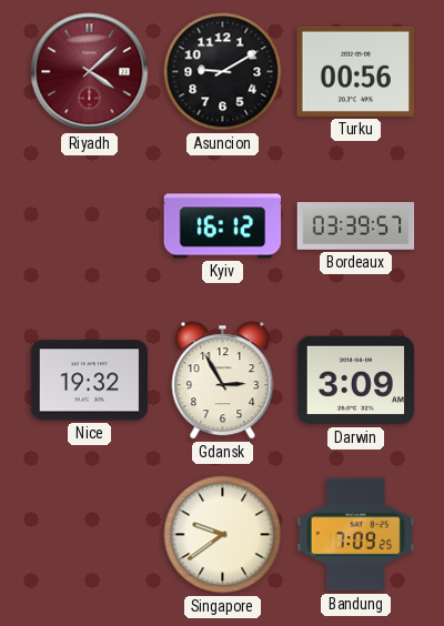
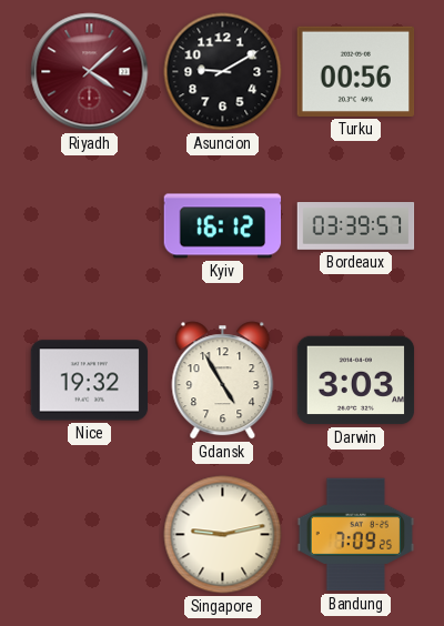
Gdansk: 2:55 -> 4:55 (223, 381)
Darwin: 3:09 -> 3:03 (356, 381)
Singapore: 9:39 -> 9:13 (223, 535)
